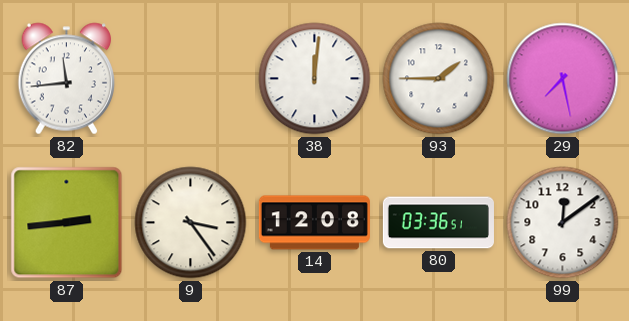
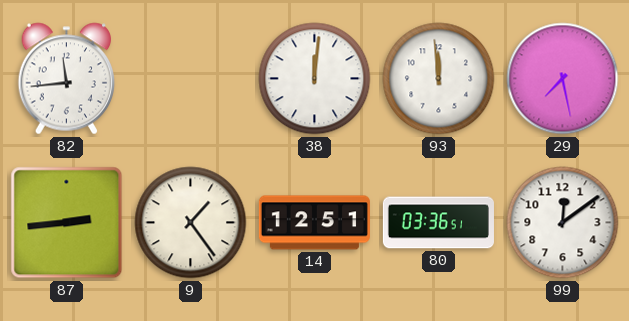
93: 1:45 -> 11:59 (439, 79)
9: 3:24 -> 1:24 (191, 223)
14: 12:08 -> 12:51 (314, 223)
